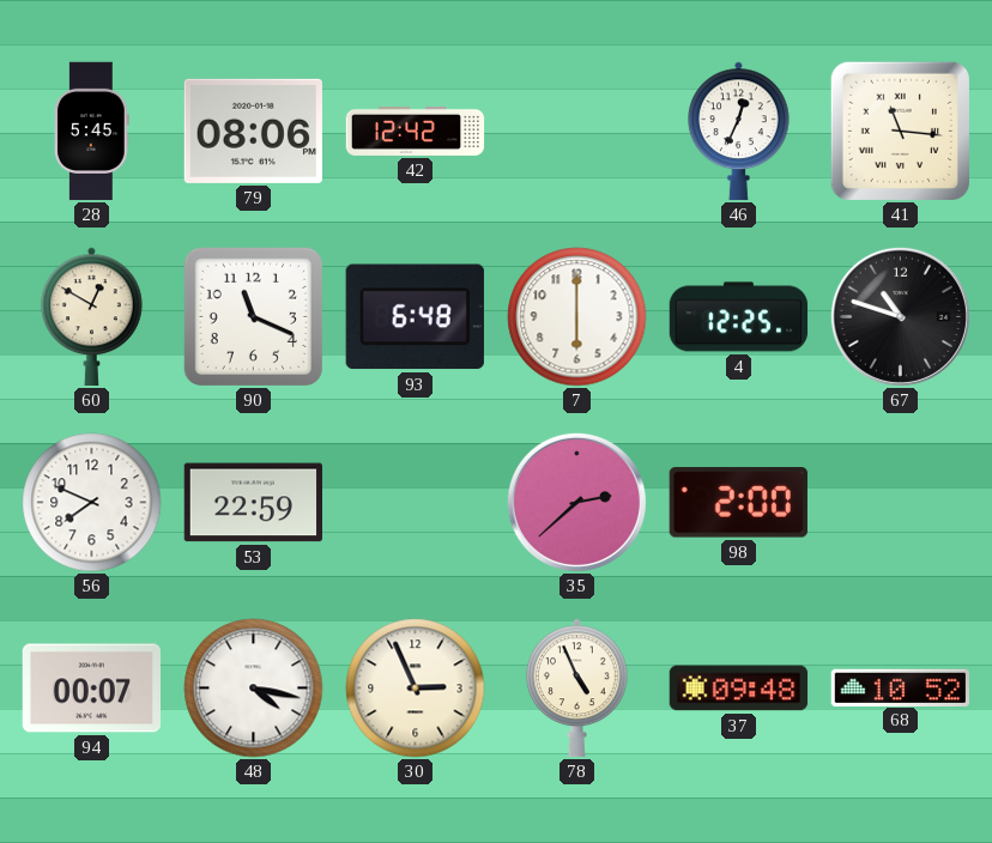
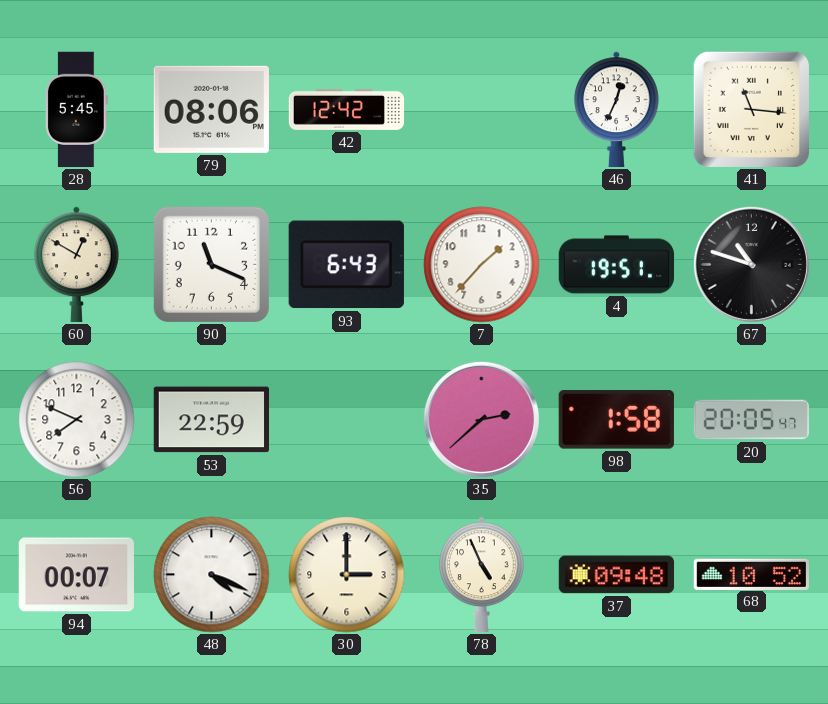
93: 6:48 -> 6:43 (346, 265)
7: 6:00 -> 1:37 (482, 265)
4: 12:25 -> 19:51 (617, 265)
98: 2:00 -> 1:58 (616, 420)
20: none -> 20:05 (752, 420)
48: 4:17 -> 4:19 (212, 575)
30: 2:56 -> 3:00 (347, 575)
